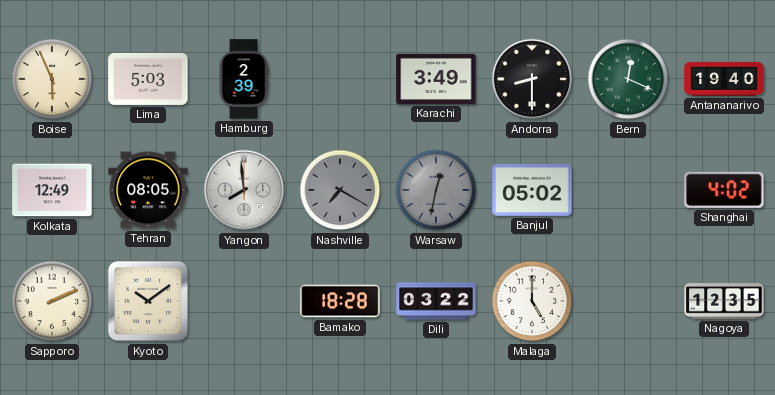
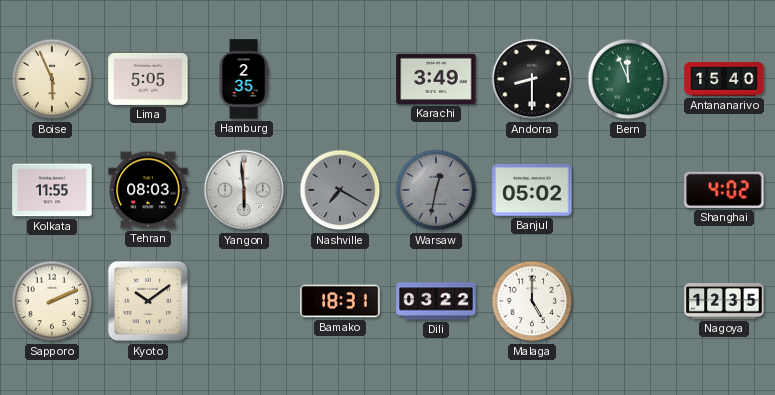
Lima: 5:03 -> 5:05 (148, 79)
Hamburg: 2:39 -> 2:35 (244, 79)
Bern: 12:19 -> 11:56 (628, 79)
Antananarivo: 19:40 -> 15:40 (724, 79)
Kolkata: 12:49 -> 11:55 (52, 190)
Tehran: 08:05 -> 08:03 (148, 190)
Yangon: 7:59 -> 5:59 (244, 190)
Bamako: 18:28 -> 18:31 (340, 301)
